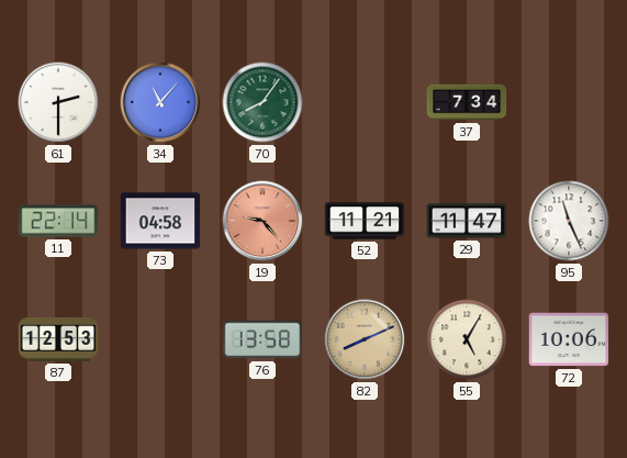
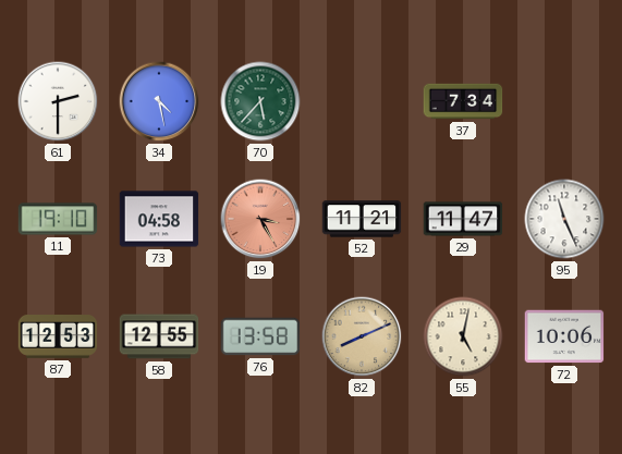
34: 11:07 -> 4:28 (159, 101)
70: 8:06 -> 5:37 (260, 101)
11: 22:14 -> 19:10 (58, 219)
19: 9:23 -> 3:25 (260, 219)
58: none -> 12:55 (159, 336)
55: 5:05 -> 5:02 (463, 336)
